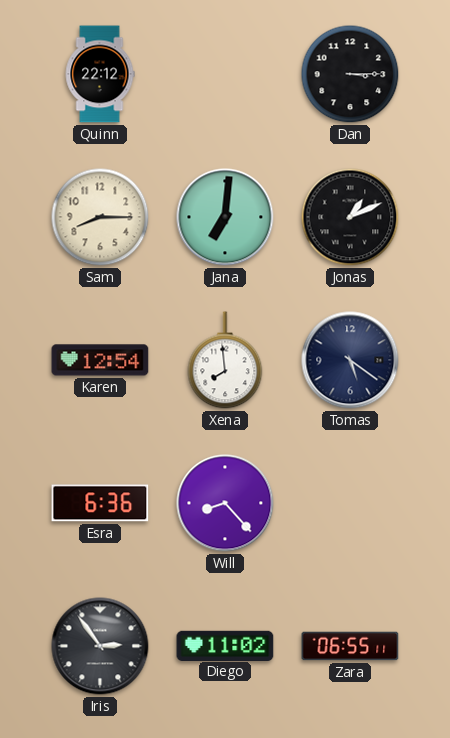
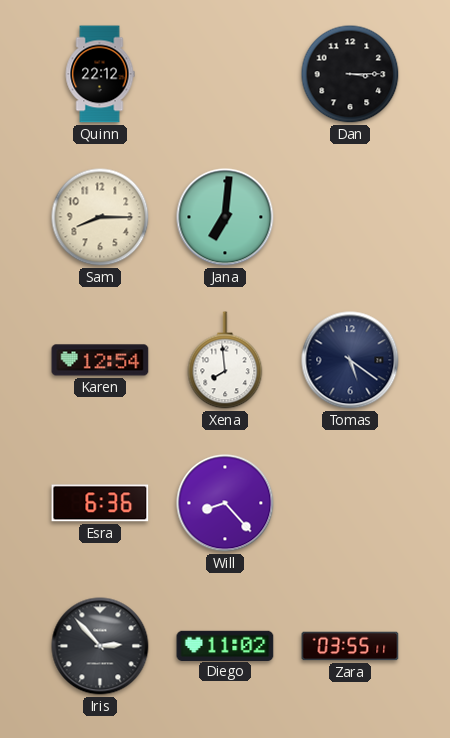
Jonas: 1:11 -> none (350, 217)
Iris: 2:54 -> 2:53 (100, 646)
Zara: 06:55 -> 03:55 (350, 646)
